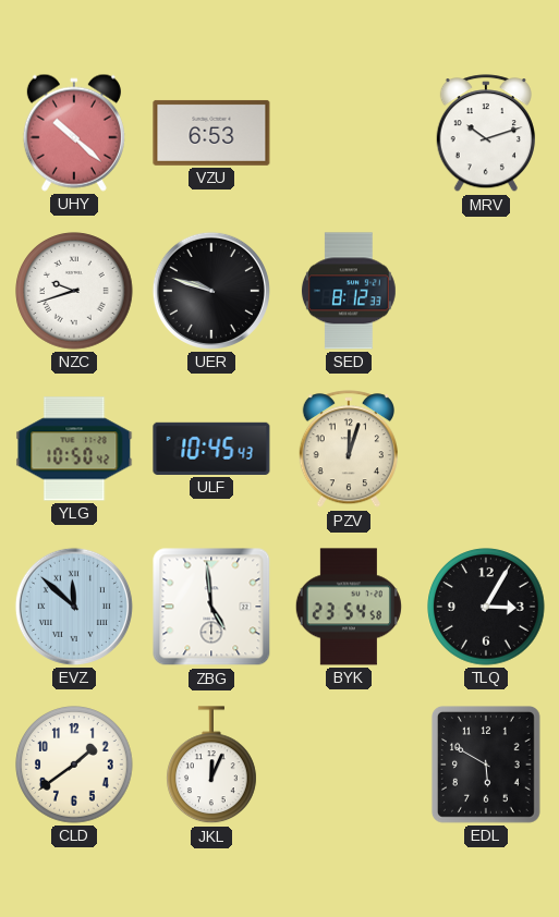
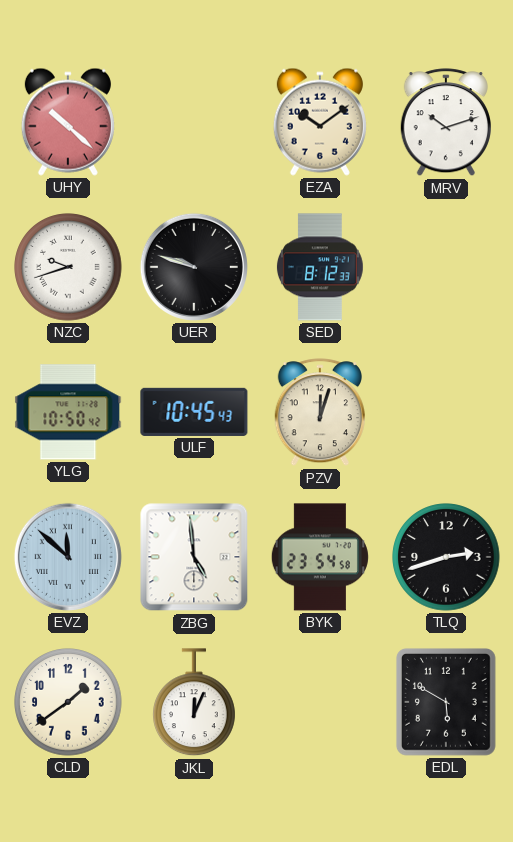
VZU: 6:53 -> none (211, 133)
EZA: none -> 10:09 (320, 122)
TLQ: 3:05 -> 2:42 (446, 557)
